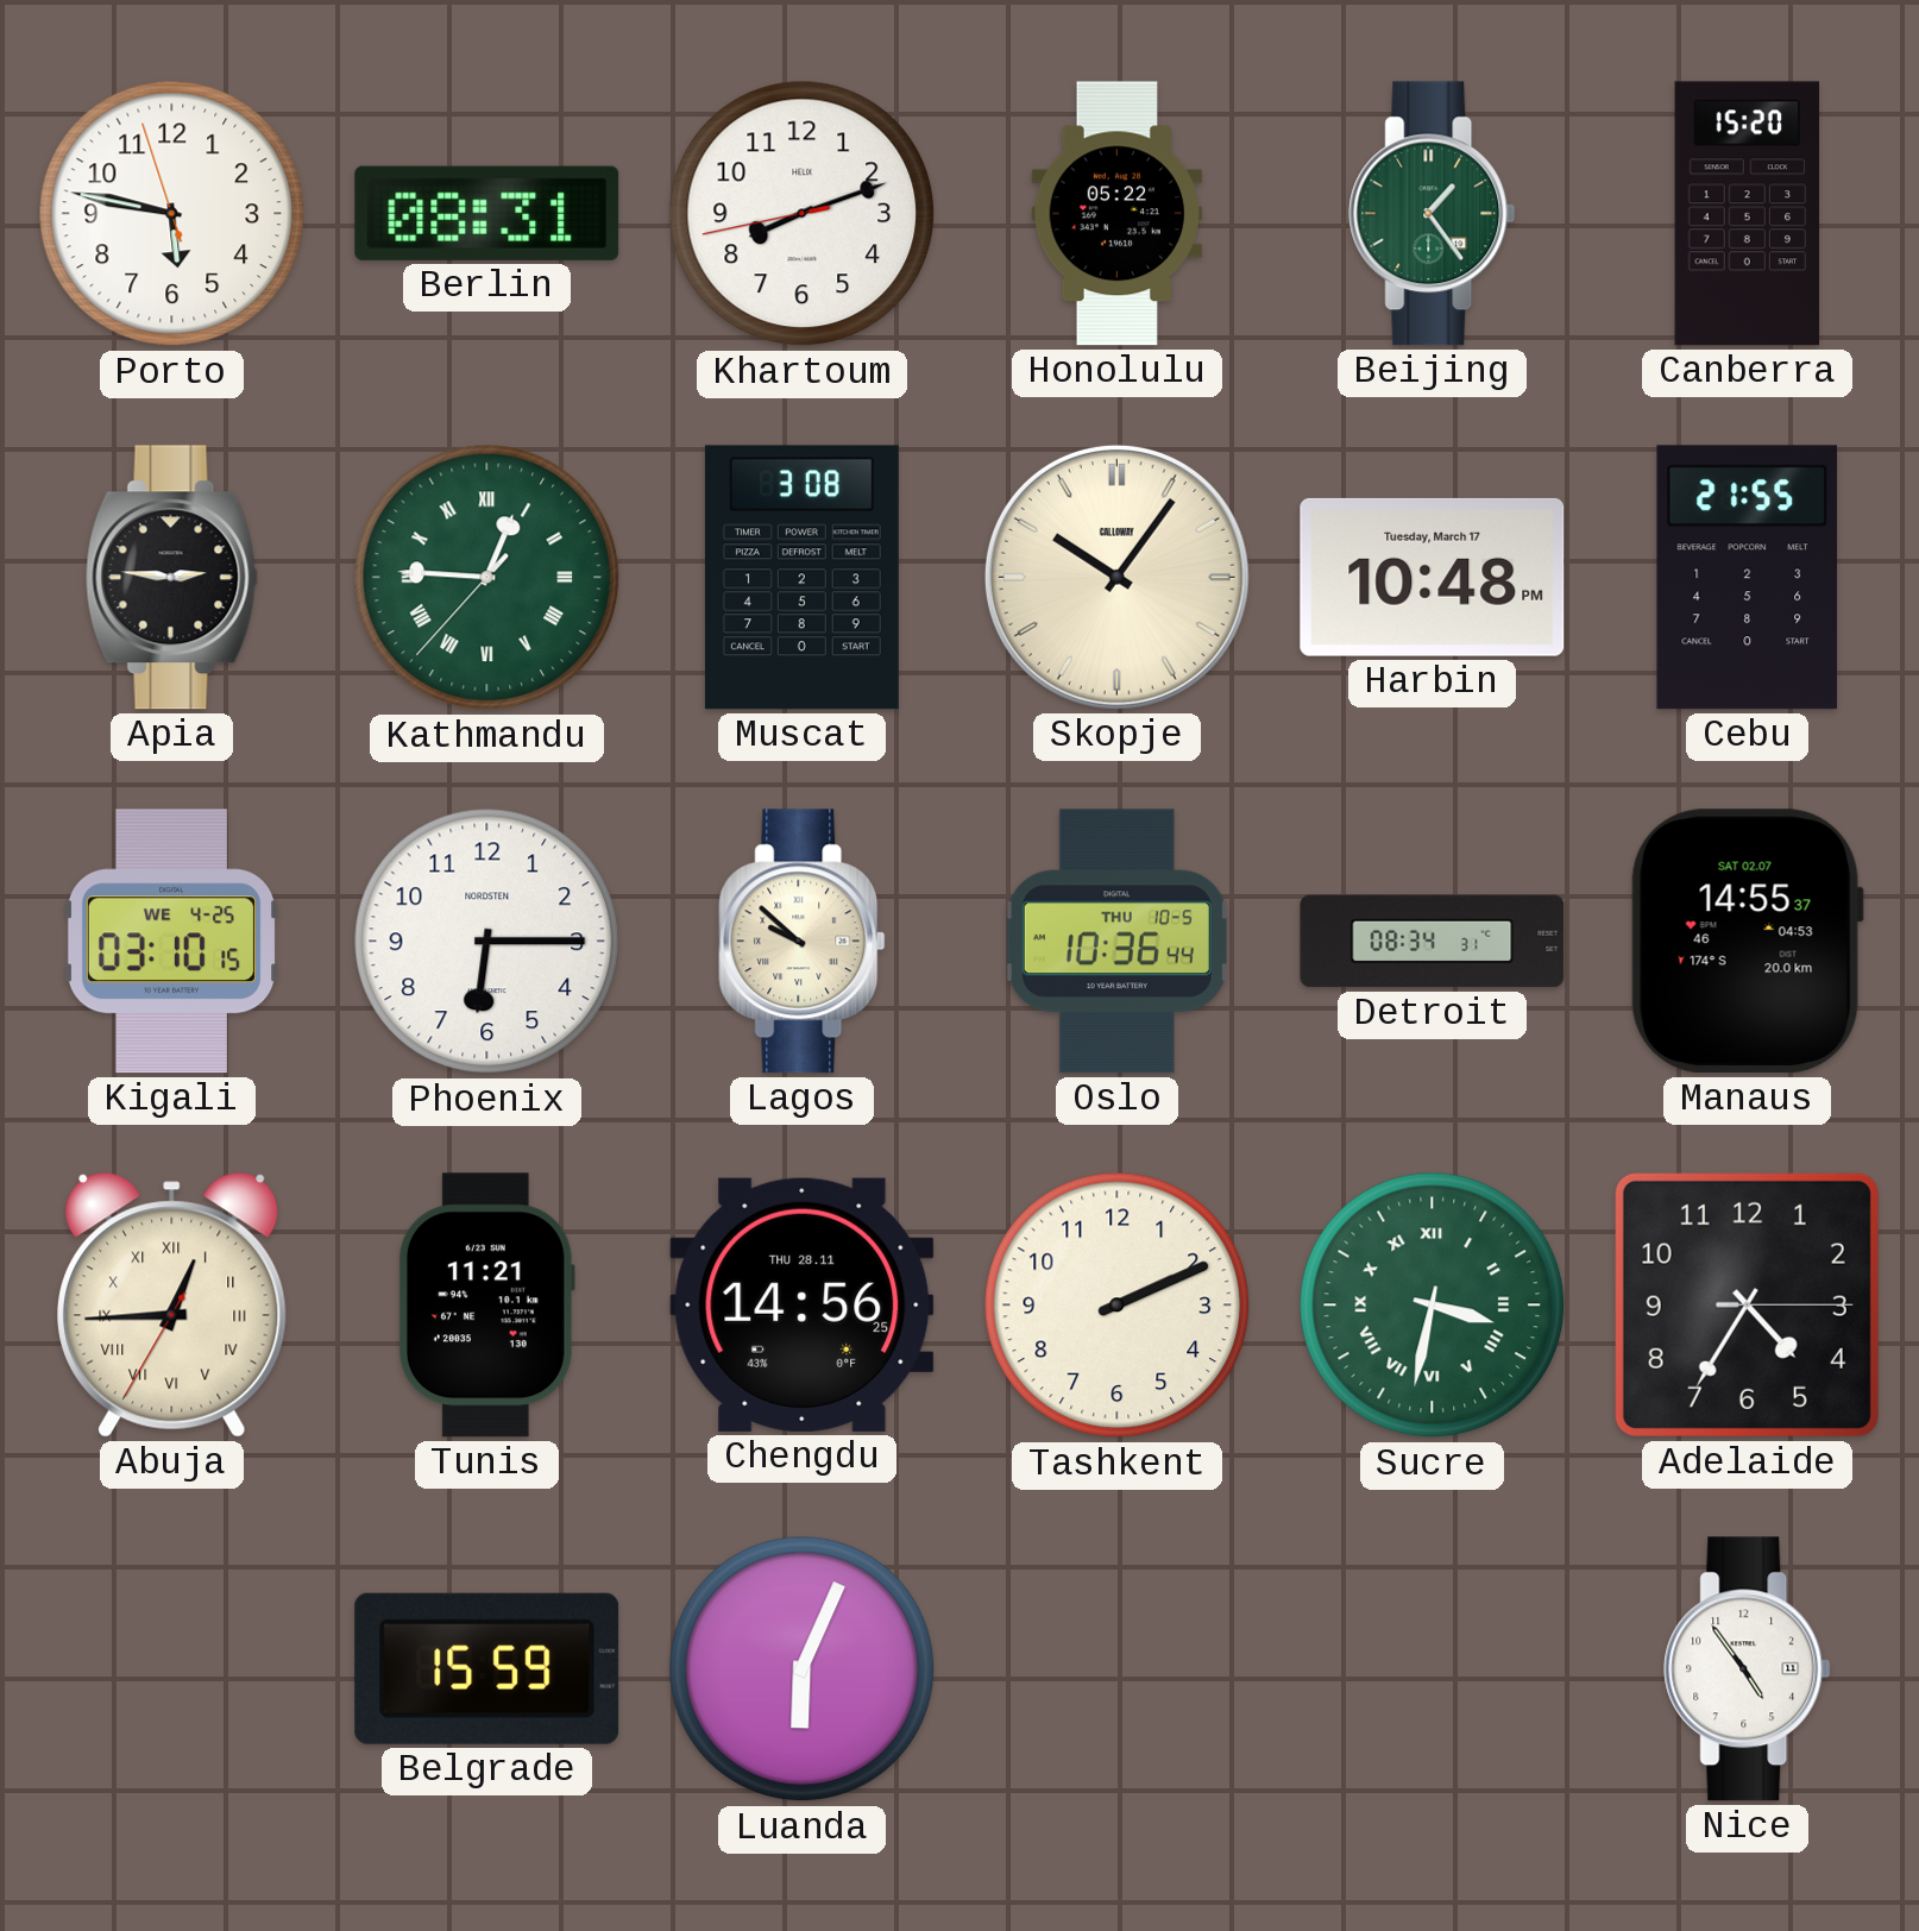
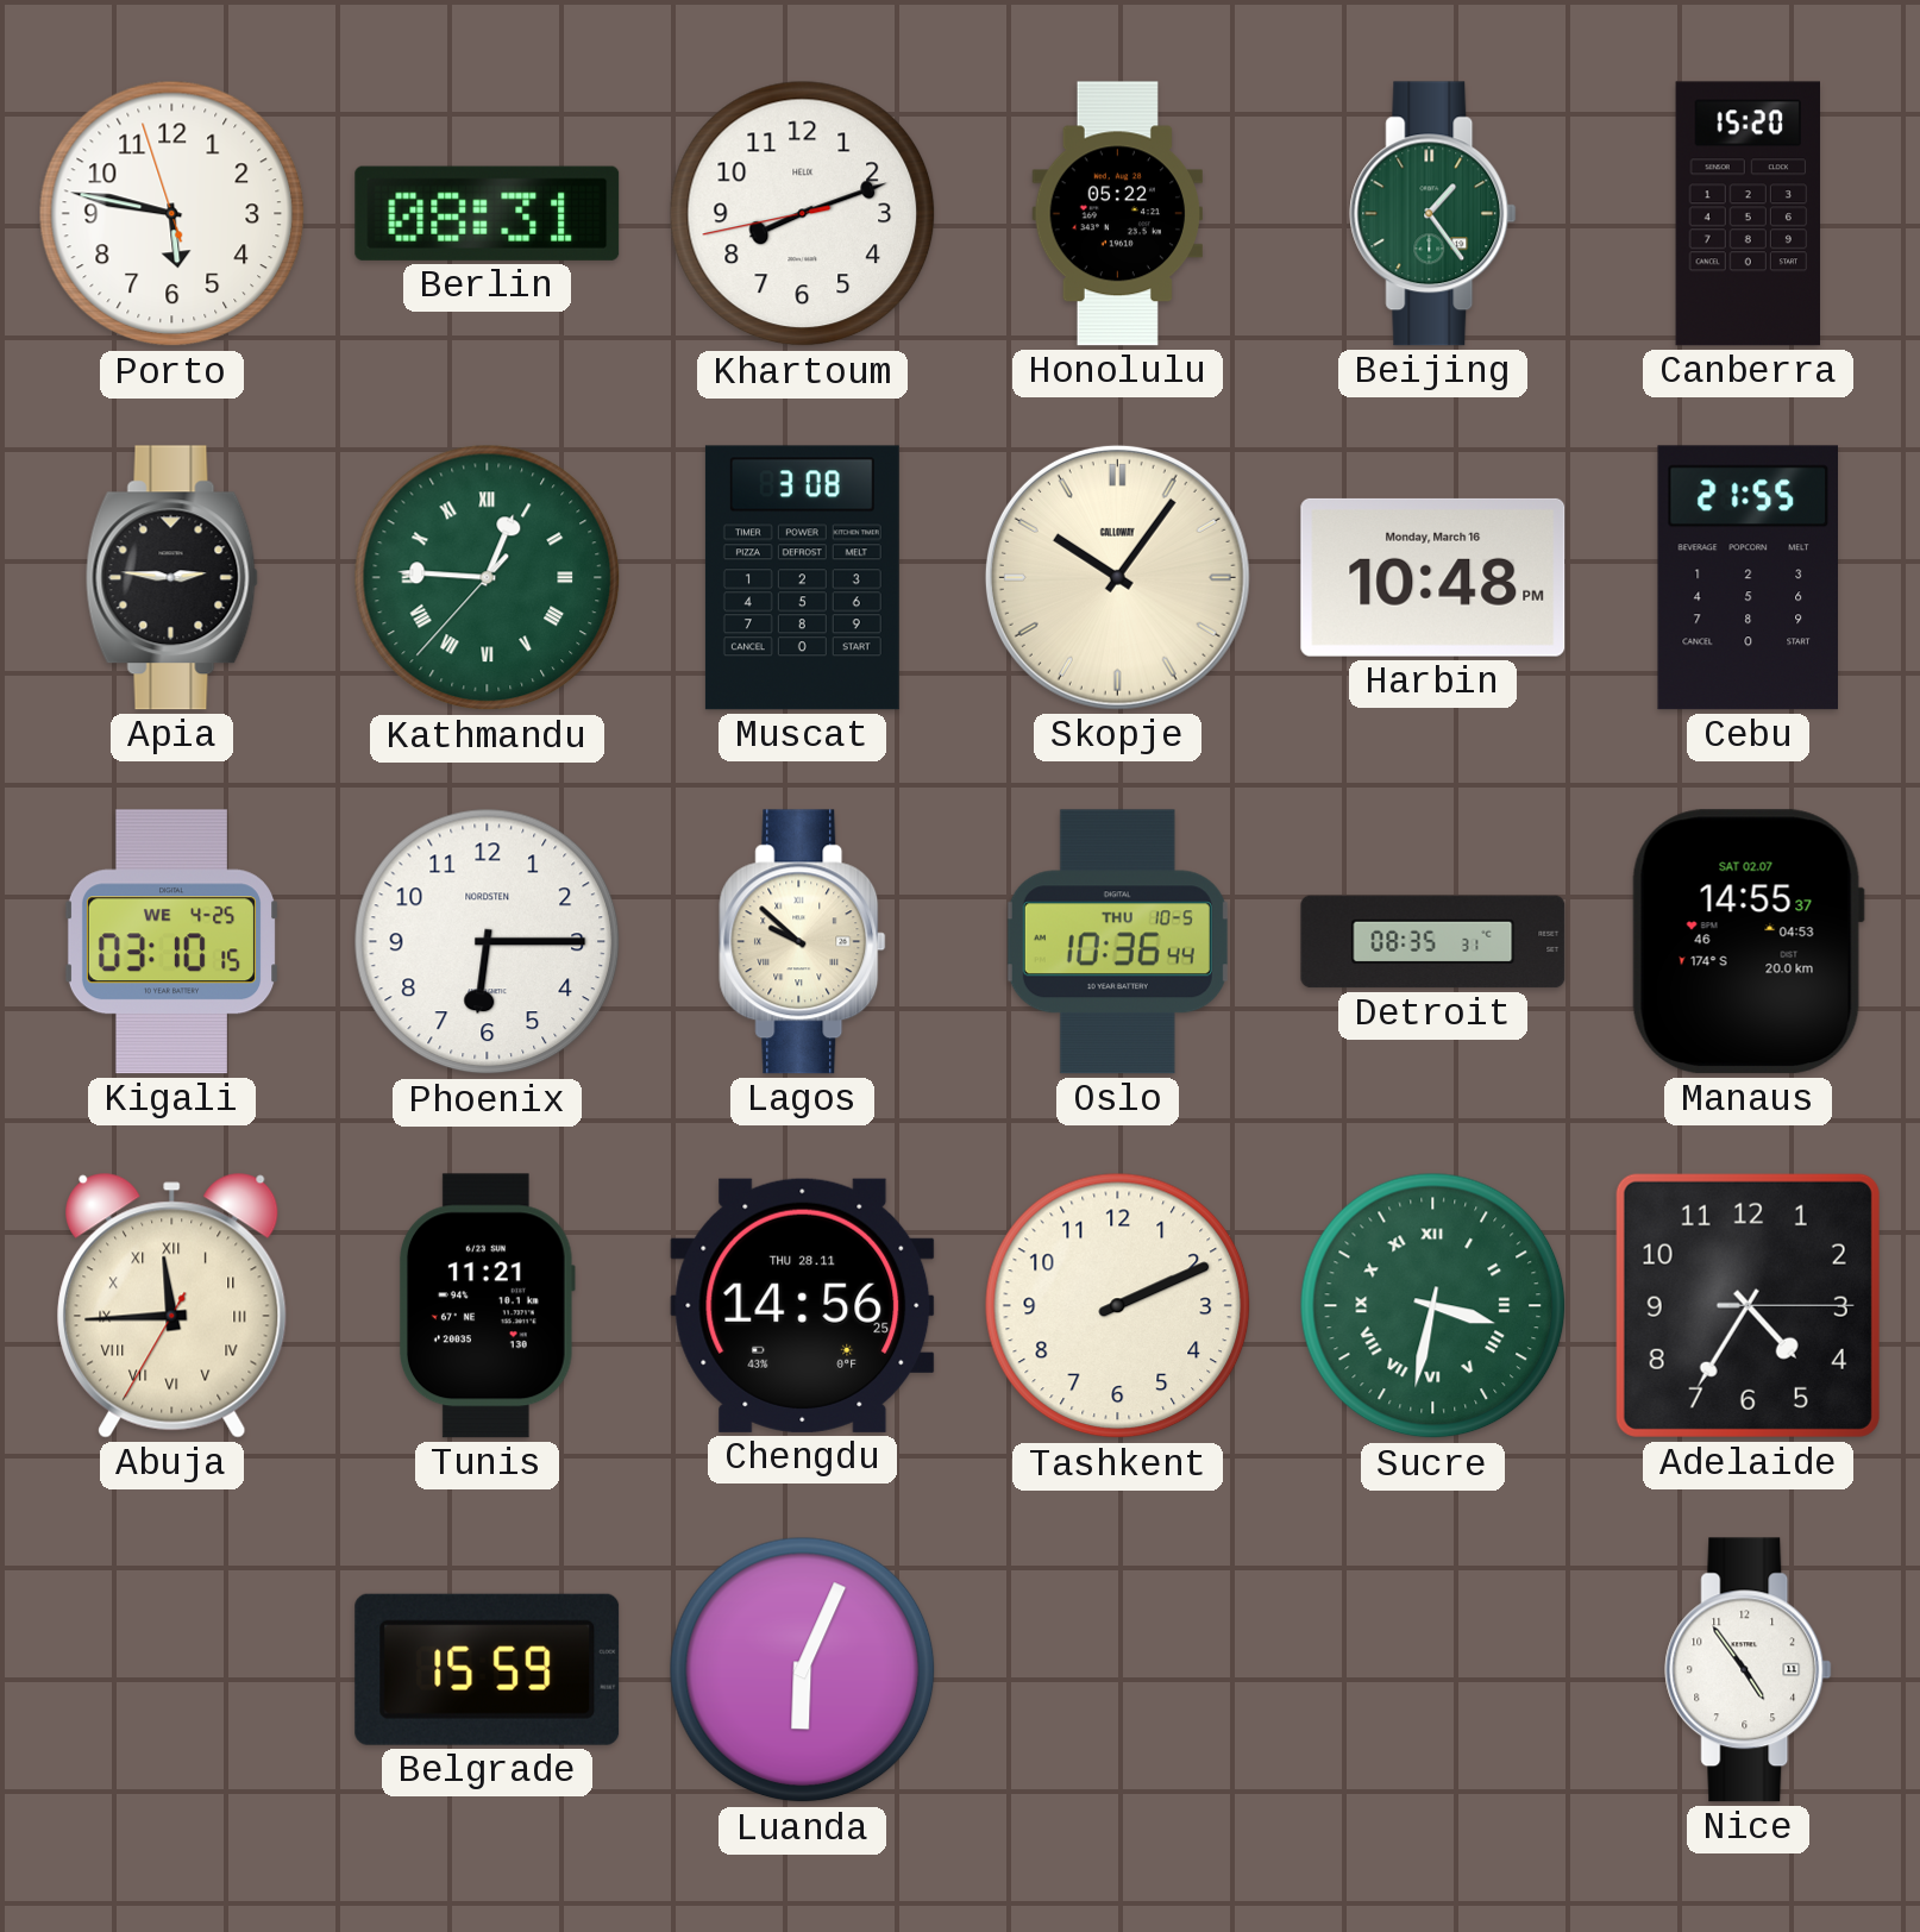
Harbin date: Tuesday, March 17 -> Monday, March 16 (1433, 577)
Detroit: 08:34 -> 08:35 (1433, 942)
Abuja: 12:44 -> 11:44 (172, 1306)
